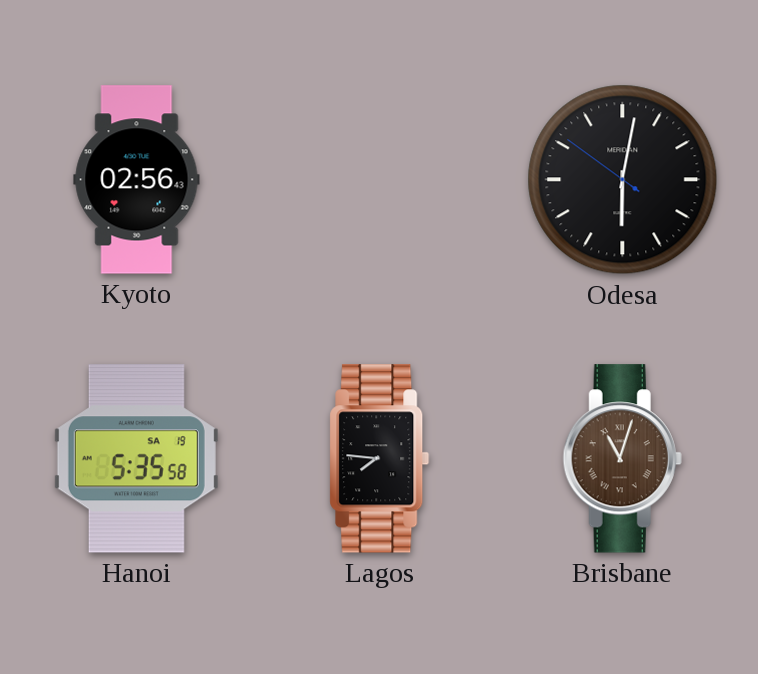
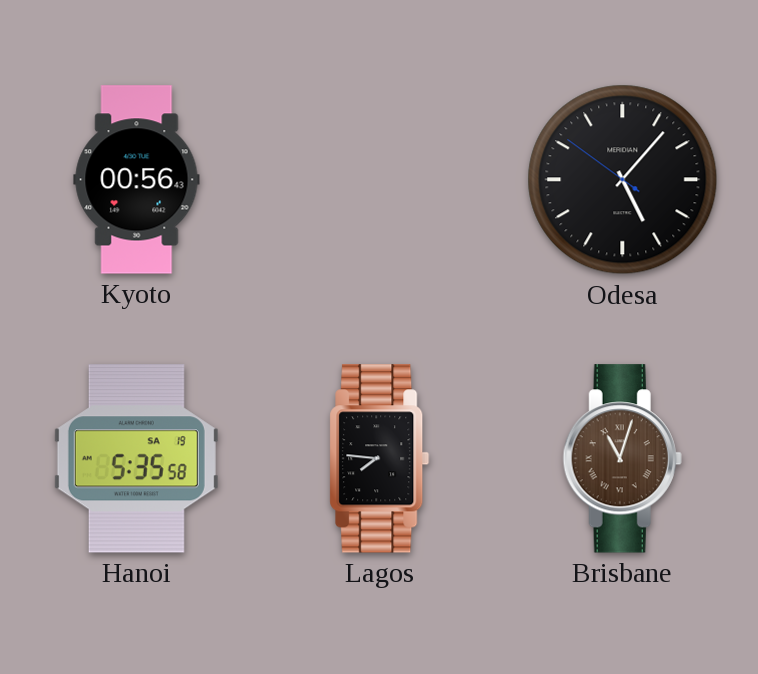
Kyoto: 02:56 -> 00:56 (137, 180)
Odesa: 6:01 -> 5:06 (623, 180)
